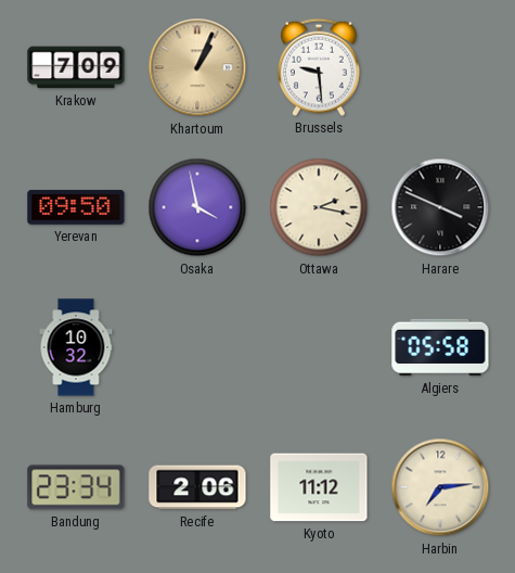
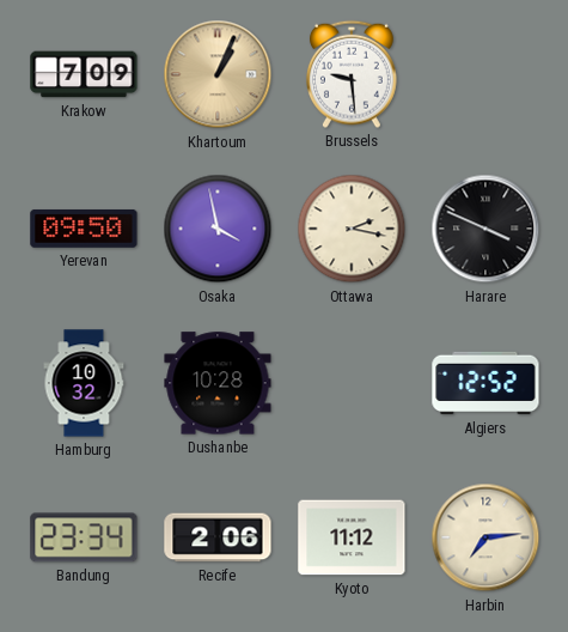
Dushanbe: none -> 10:28 (218, 383)
Algiers: 05:58 -> 12:52 (485, 383)
